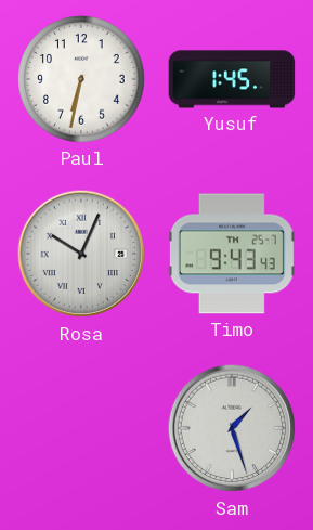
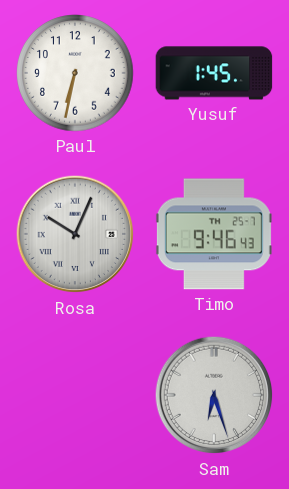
Timo: 9:43 -> 9:46 (214, 234)
Sam: 1:27 -> 6:27 (214, 395)
